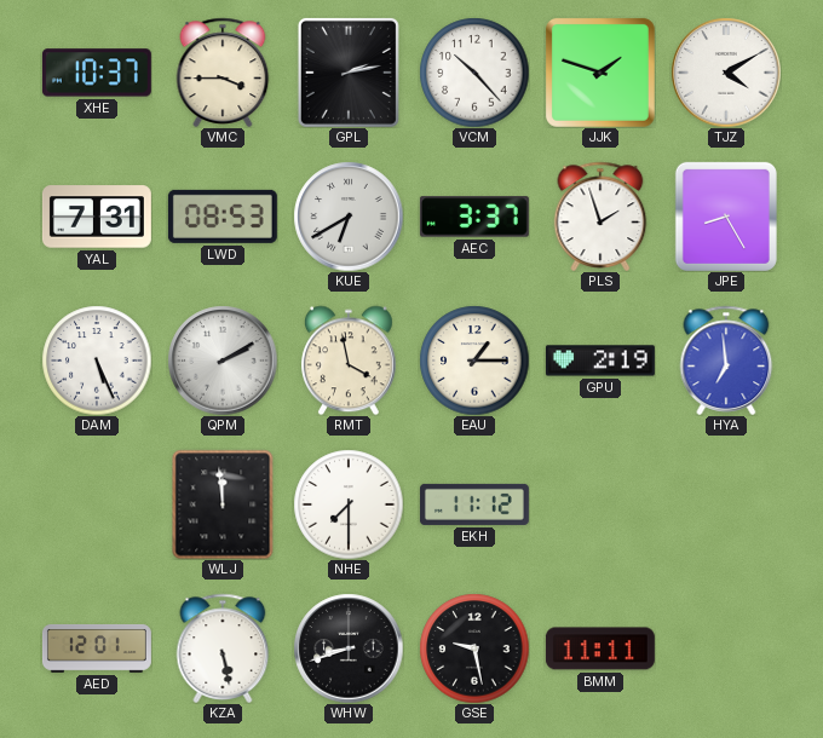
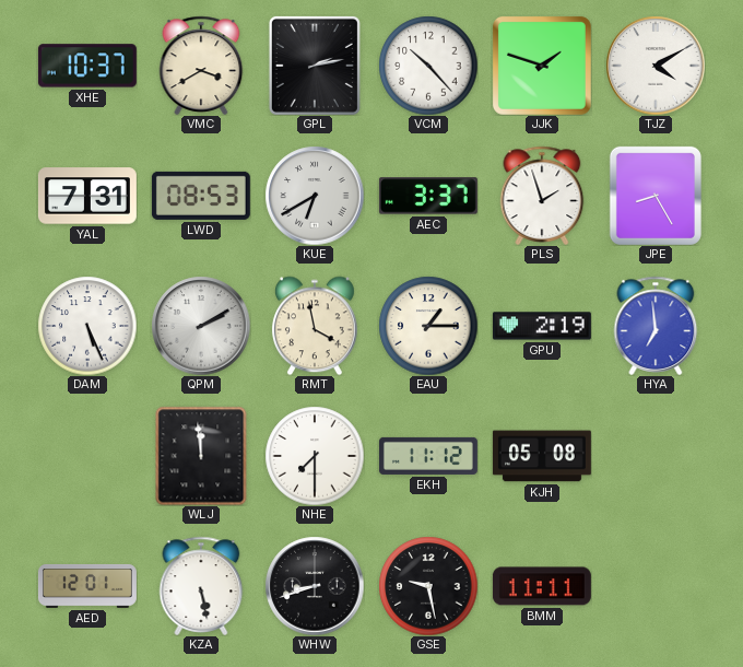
VMC: 3:45 -> 3:40 (201, 66)
KJH: none -> 05:08 (542, 456)
